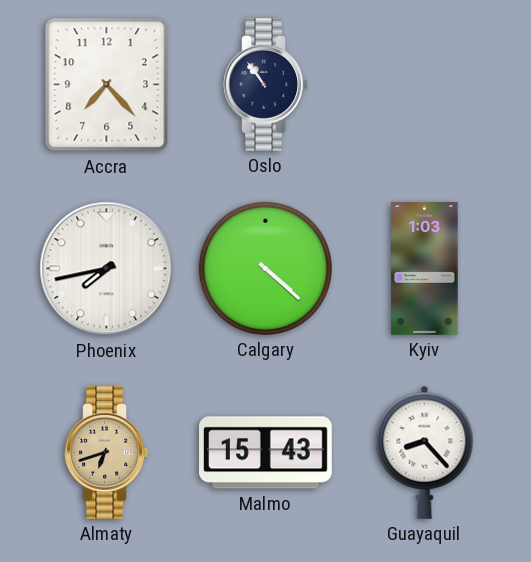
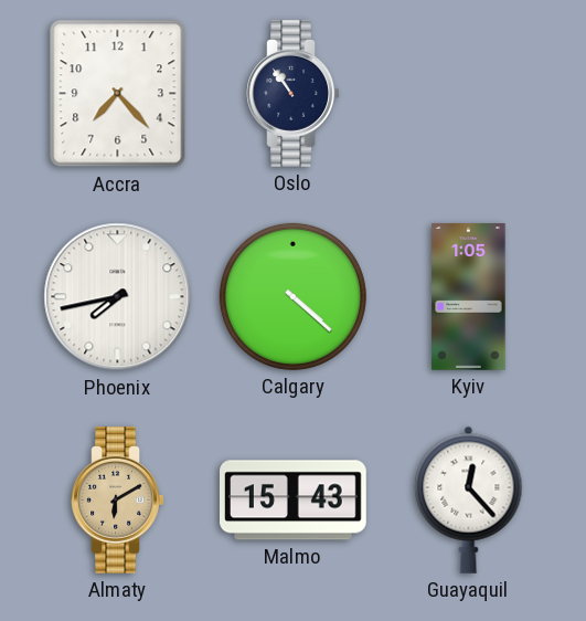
Kyiv: 1:03 -> 1:05 (469, 297)
Almaty: 6:42 -> 6:10 (118, 501)
Guayaquil: 8:23 -> 12:23 (469, 499)
